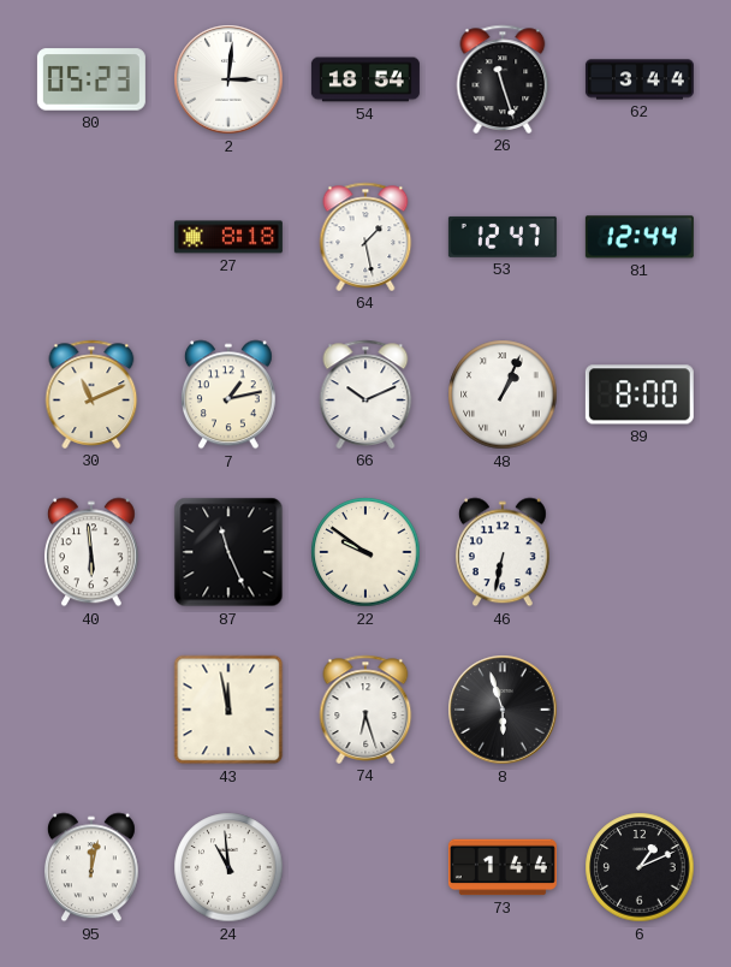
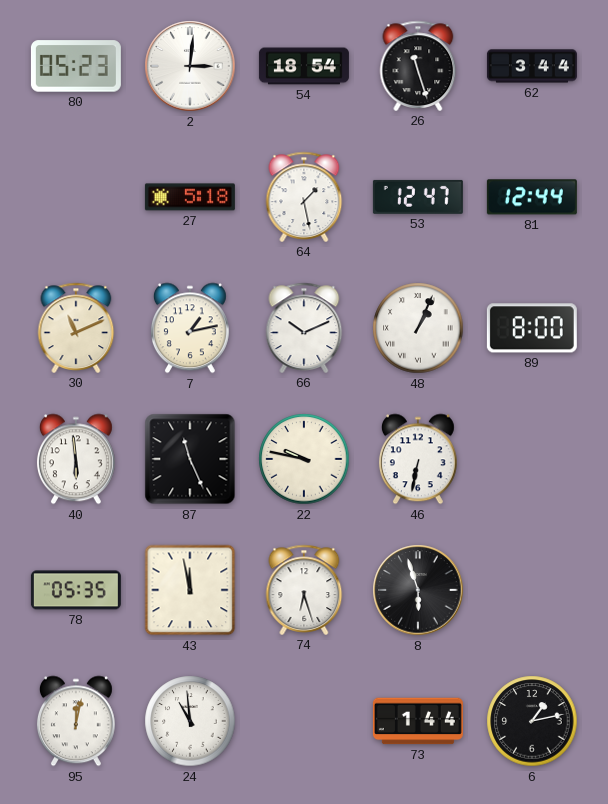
27: 8:18 -> 5:18 (190, 197)
22: 9:51 -> 9:47 (304, 459)
78: none -> 05:35 (76, 590)
6: 1:11 -> 1:13 (532, 721)
